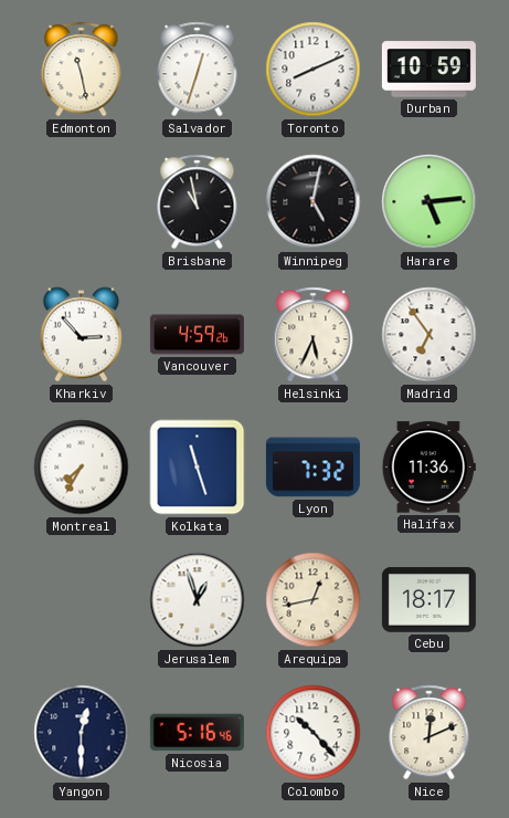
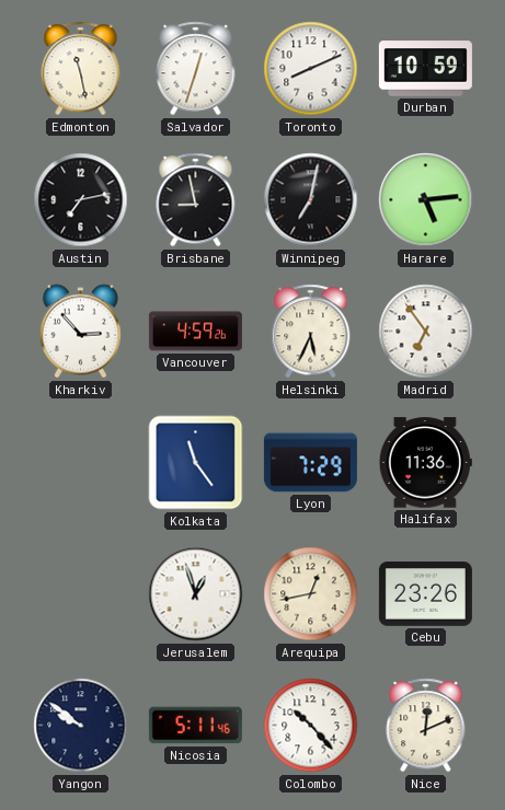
Austin: none -> 7:13 (81, 200)
Brisbane: 10:58 -> 8:58 (196, 200)
Winnipeg: 5:02 -> 7:02 (311, 200)
Montreal: 7:35 -> none (82, 468)
Kolkata: 11:27 -> 11:24 (196, 463)
Lyon: 7:32 -> 7:29 (310, 463)
Cebu: 18:17 -> 23:26 (425, 594)
Yangon: 12:30 -> 9:51 (81, 726)
Nicosia: 5:16 -> 5:11 (195, 726)
